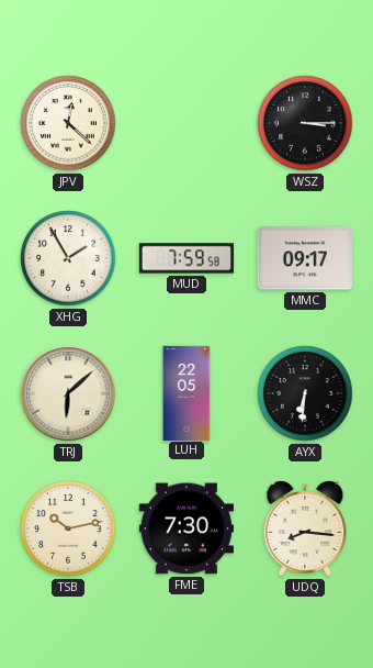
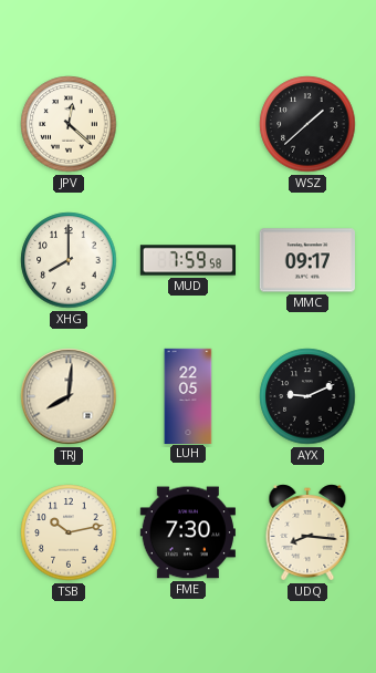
WSZ: 3:15 -> 1:38 (307, 124)
XHG: 1:55 -> 8:00 (69, 260)
TRJ: 6:08 -> 8:01 (69, 396)
AYX: 6:31 -> 9:11 (307, 396)
